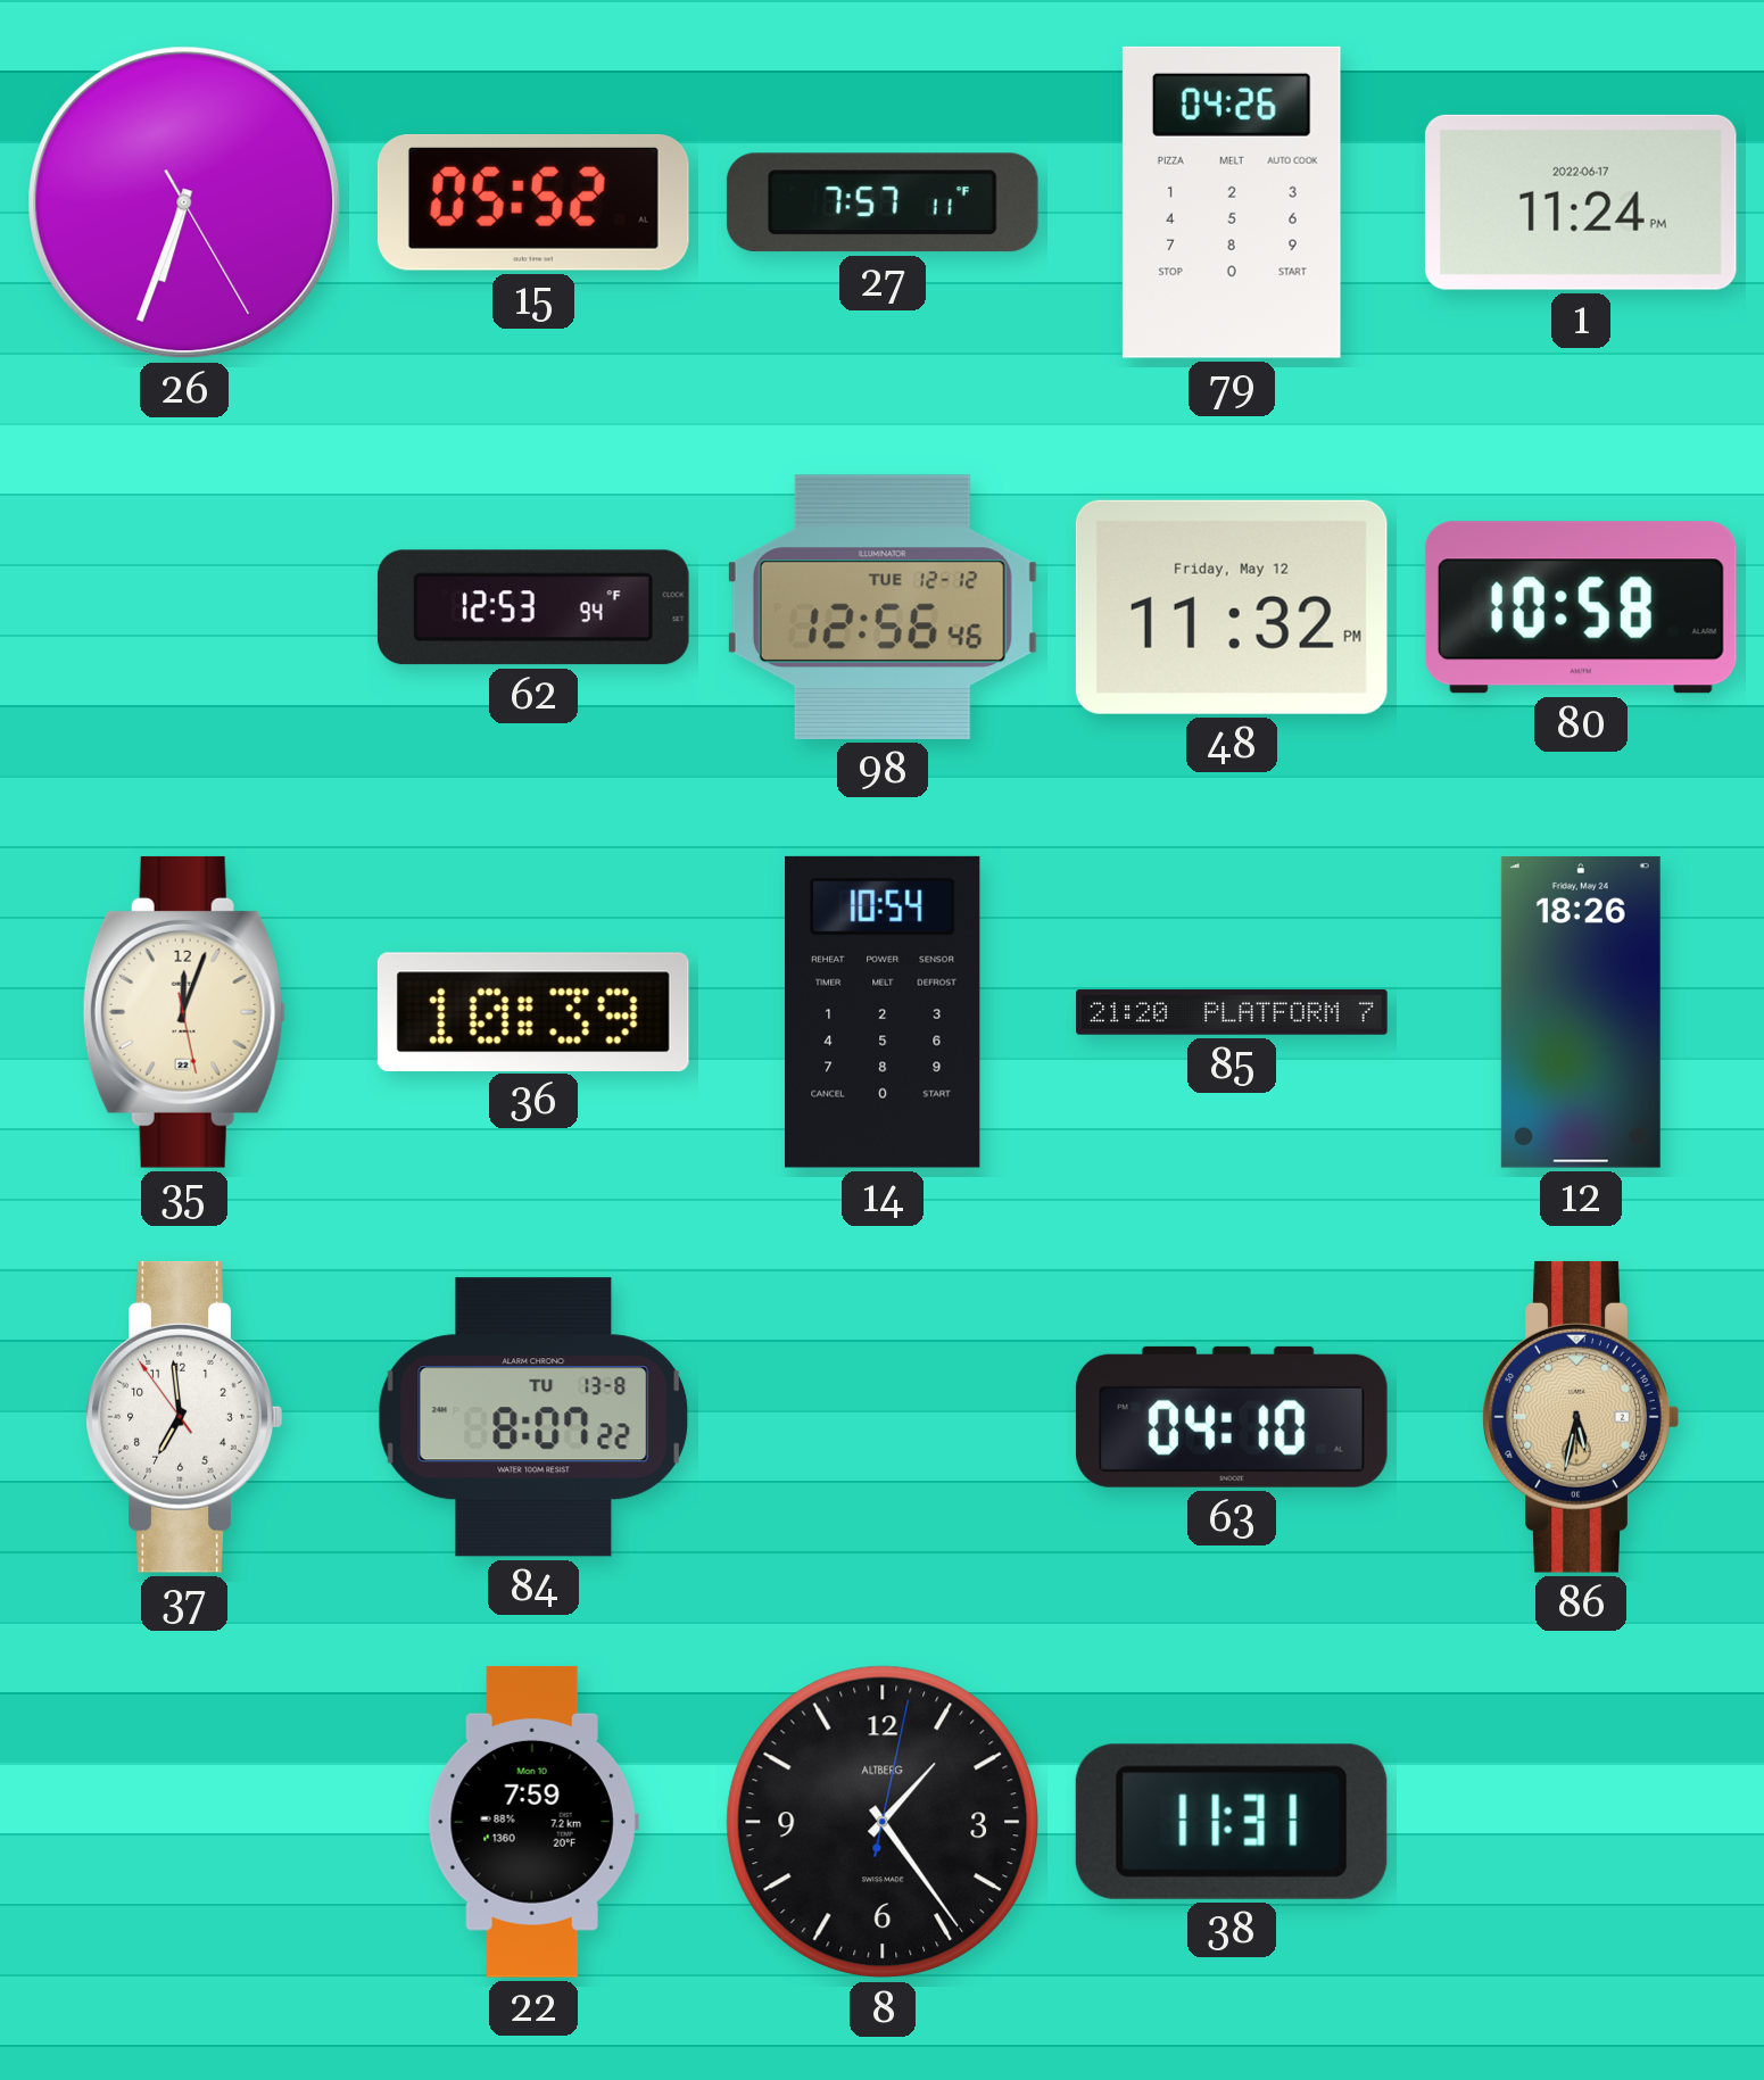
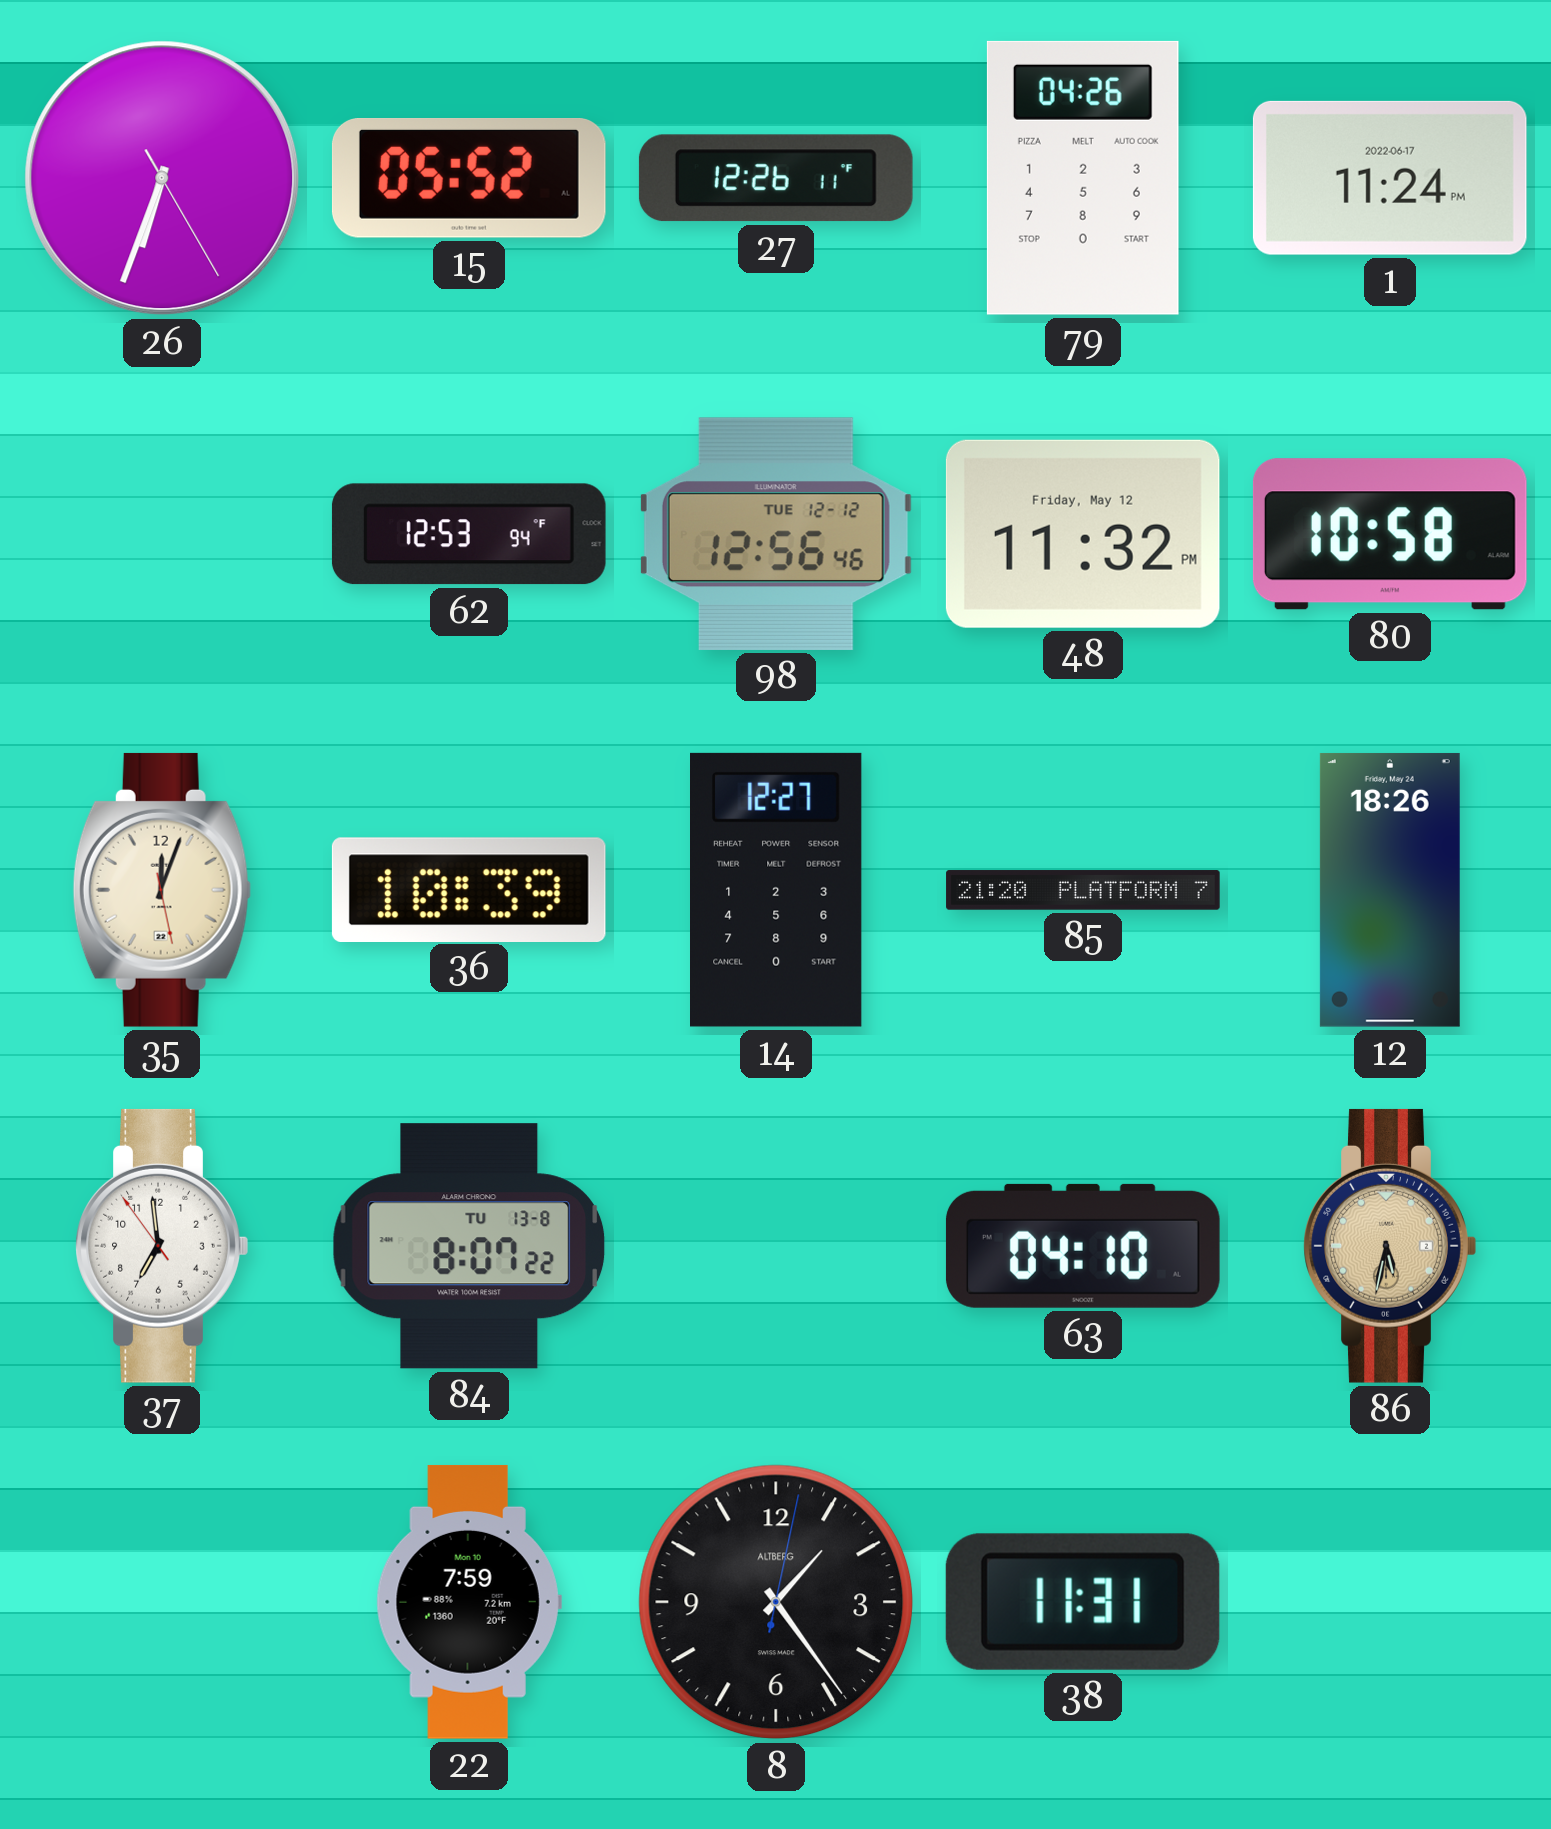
27: 7:57 -> 12:26 (776, 178)
14: 10:54 -> 12:27 (777, 890)
